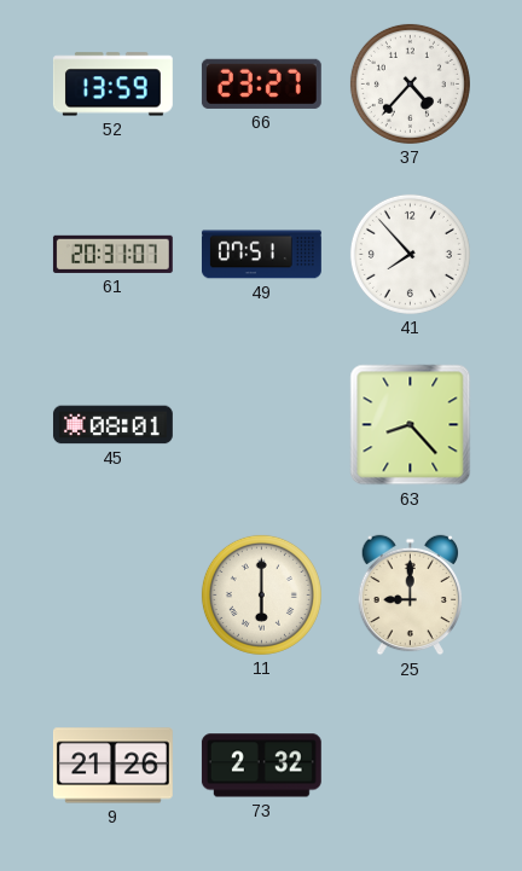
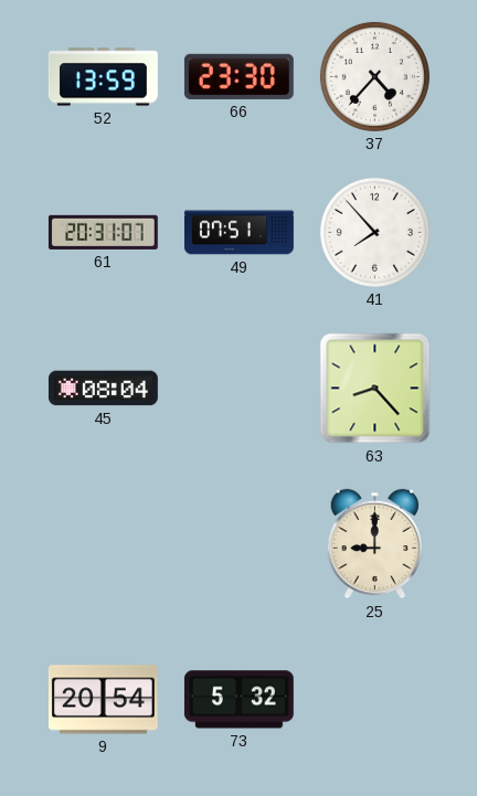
66: 23:27 -> 23:30 (239, 76)
45: 08:01 -> 08:04 (103, 389)
11: 6:00 -> none (261, 594)
9: 21:26 -> 20:54 (103, 700)
73: 2:32 -> 5:32 (239, 700)
